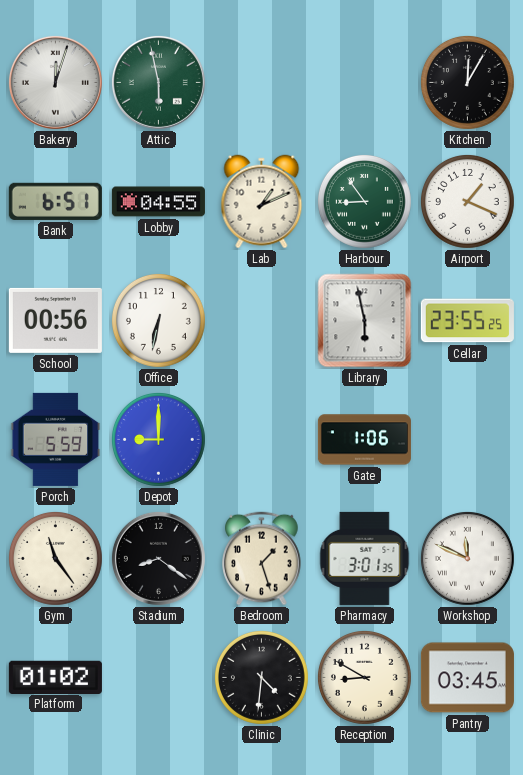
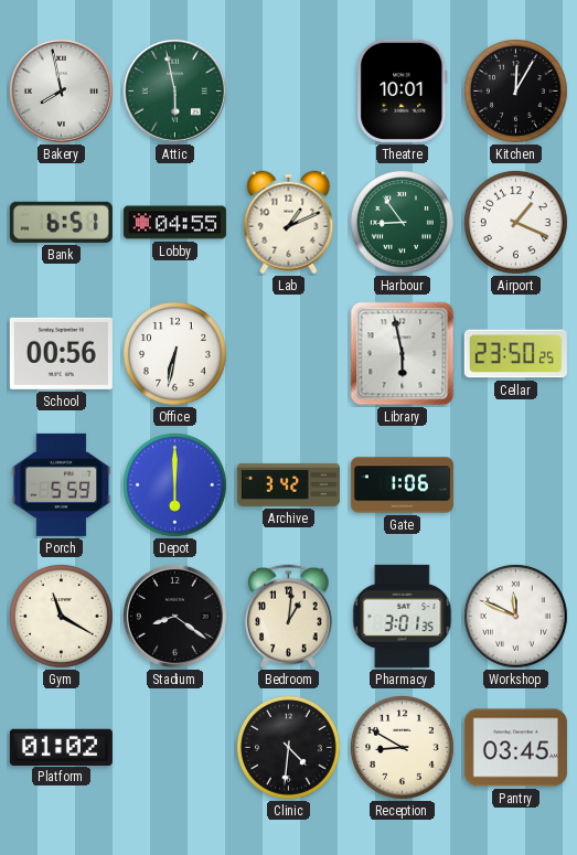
Bakery: 12:03 -> 7:58 (61, 90)
Theatre: none -> 10:01 (403, 90)
Cellar: 23:55 -> 23:50 (515, 354)
Depot: 9:00 -> 6:00 (174, 484)
Archive: none -> 3:42 (288, 484)
Gym: 11:24 -> 11:20 (61, 616)
Bedroom: 1:27 -> 1:01 (289, 617)
